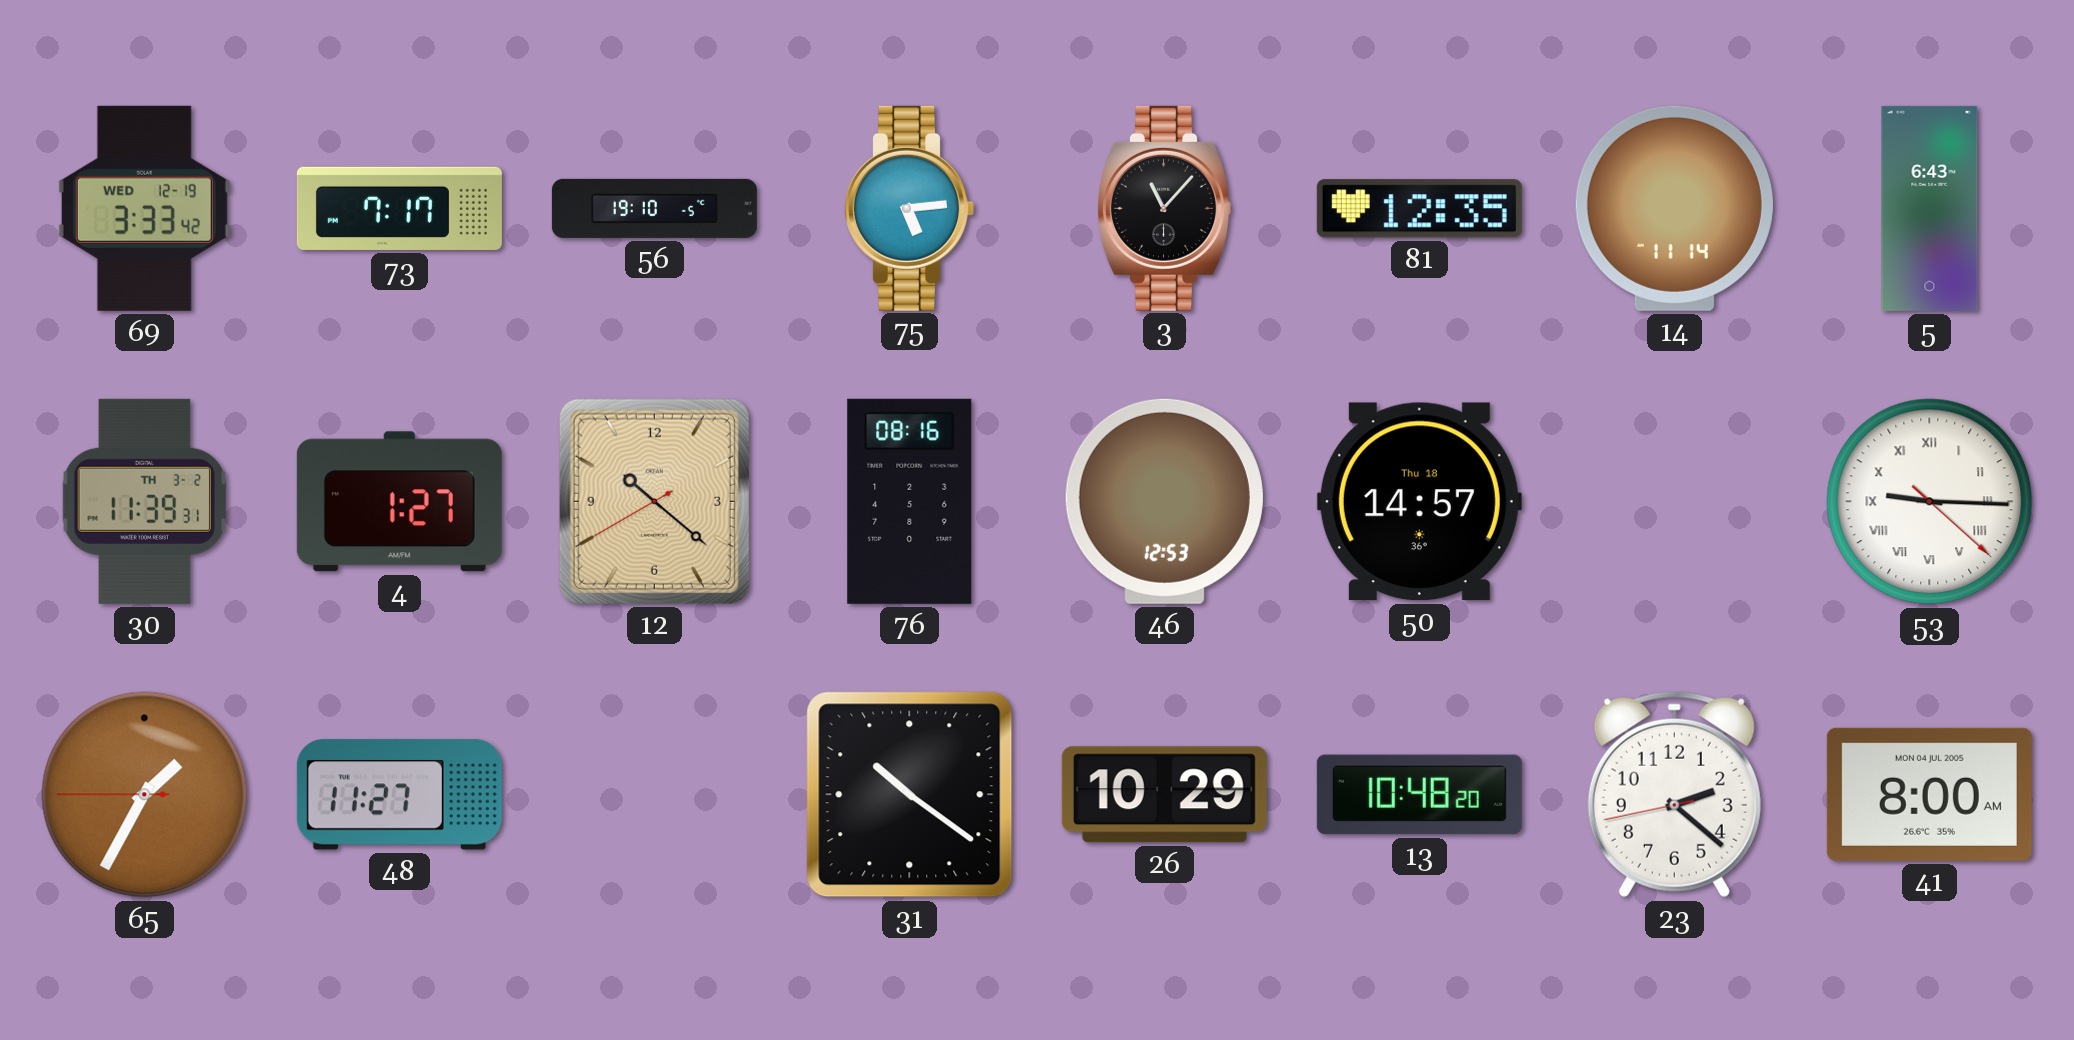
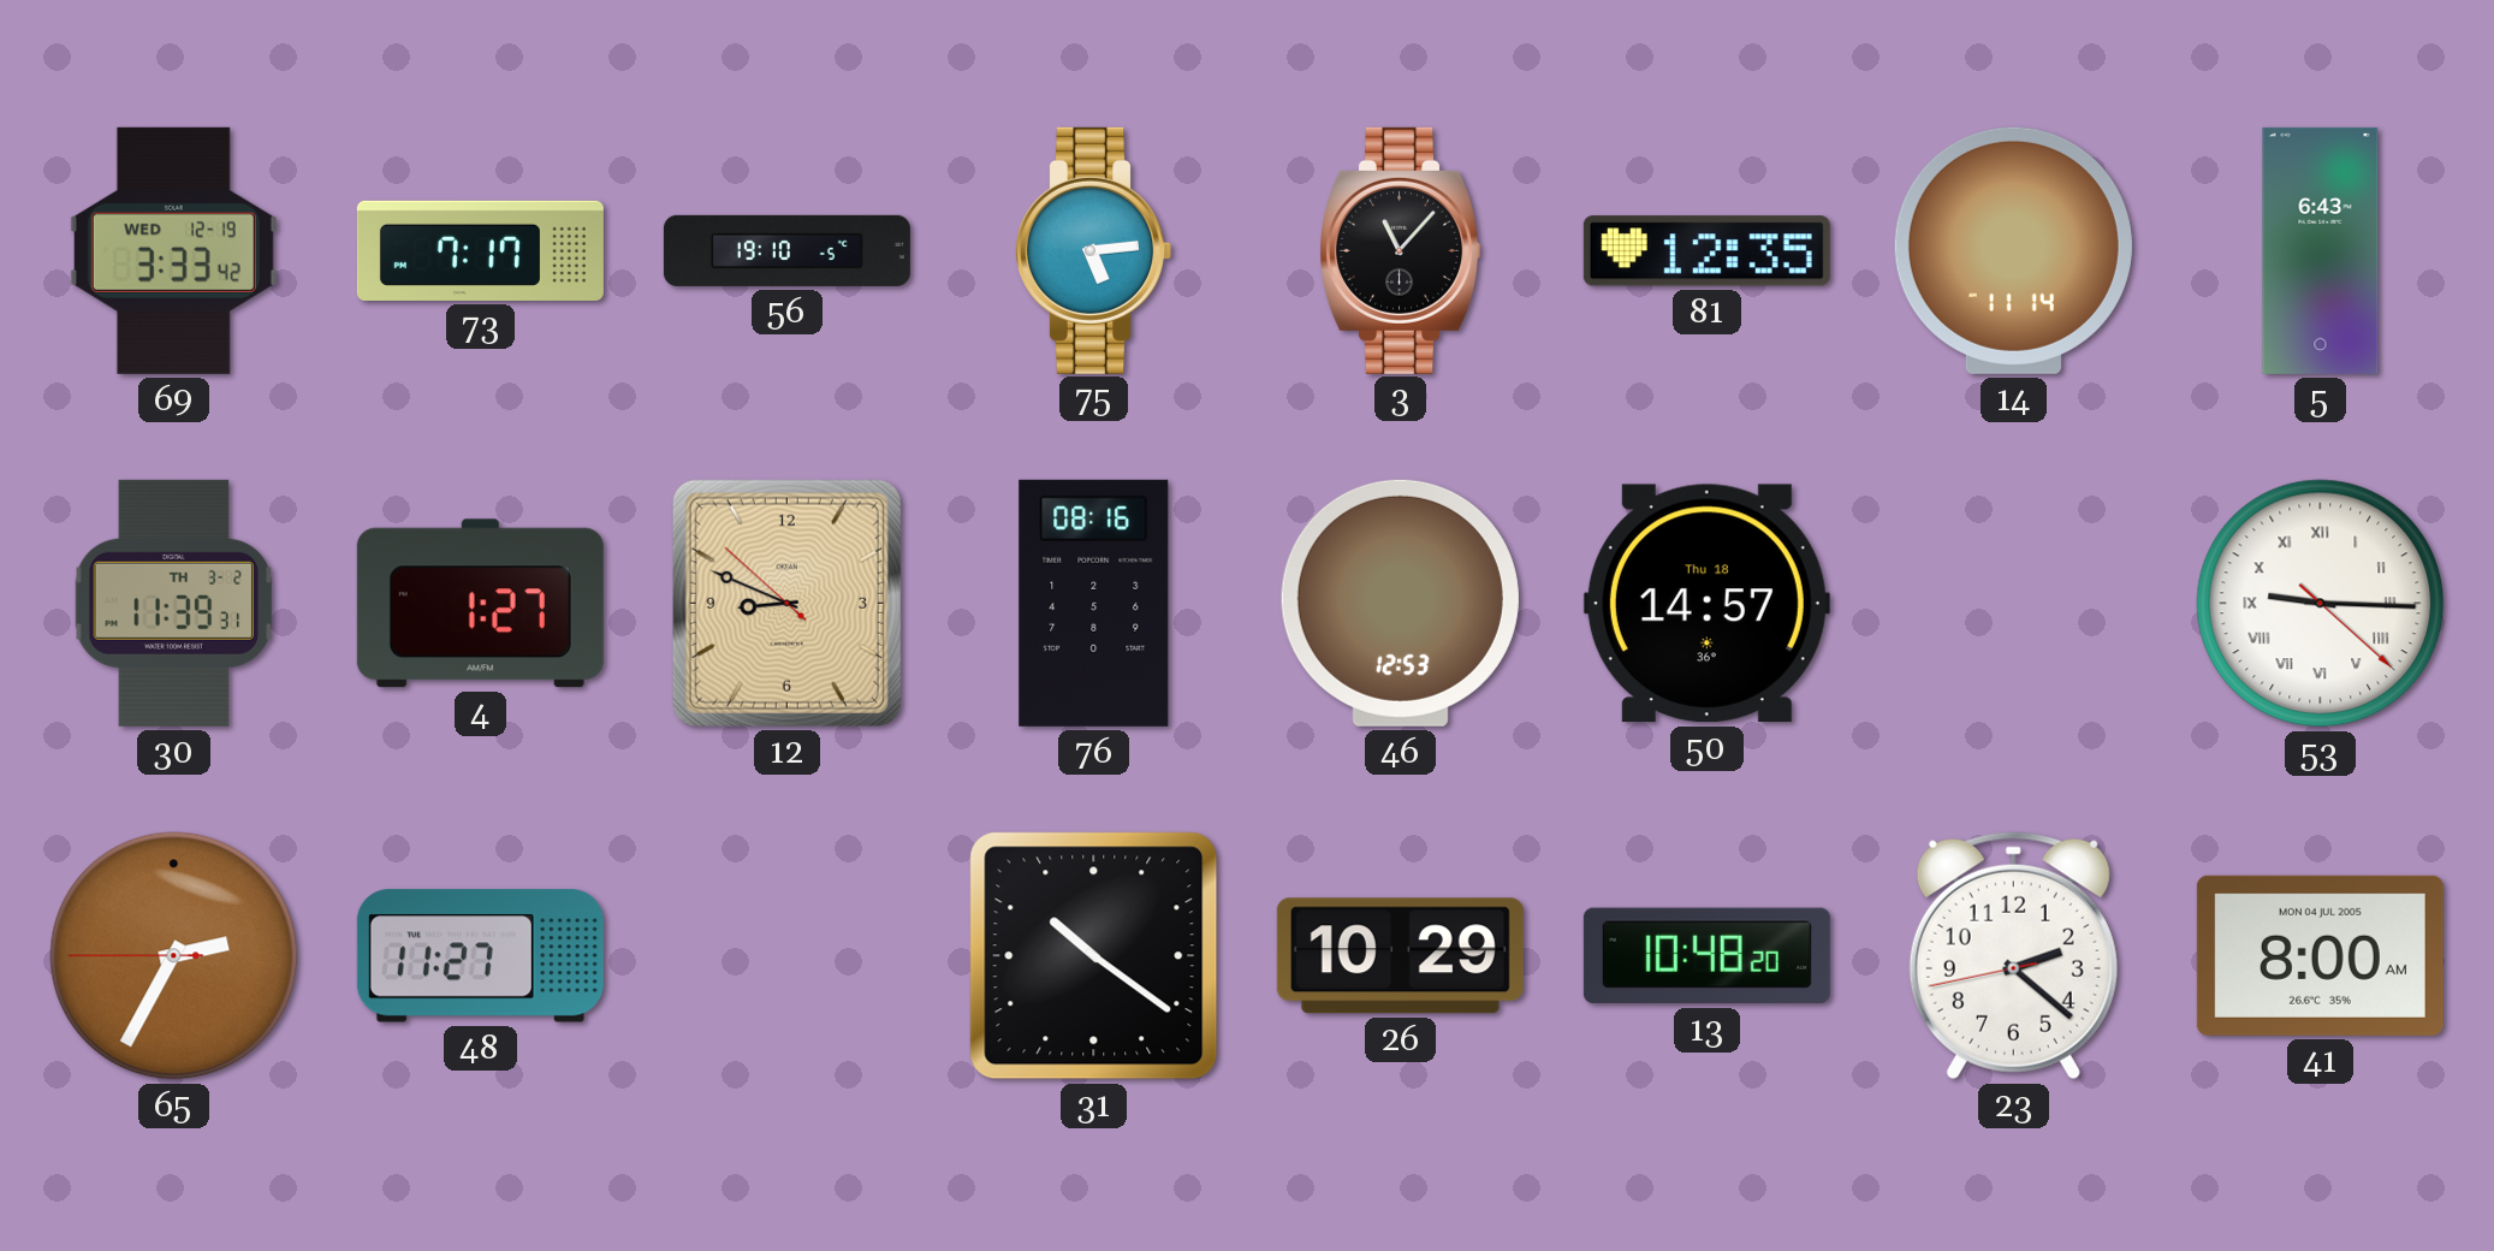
12: 10:21 -> 8:48 (786, 603)
65: 1:34 -> 2:34 (174, 956)
